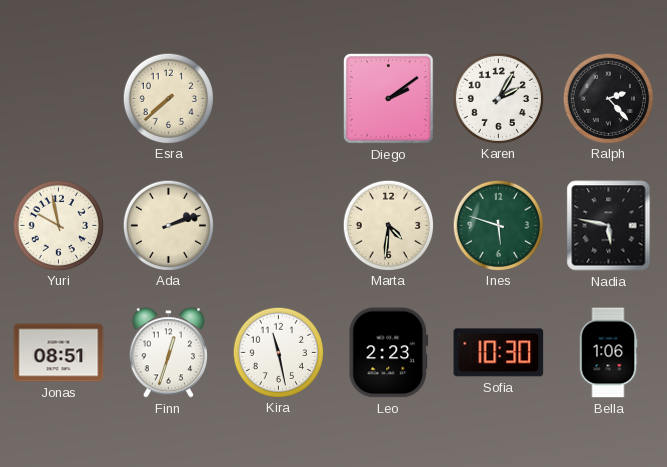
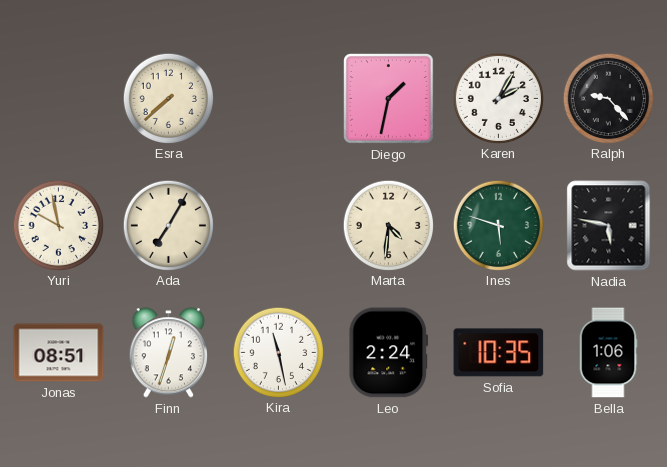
Diego: 2:09 -> 1:32 (389, 99)
Ralph: 2:23 -> 9:23 (608, 98)
Ada: 2:12 -> 7:05 (168, 225)
Leo: 2:23 -> 2:24 (388, 353)
Sofia: 10:30 -> 10:35 (499, 353)
